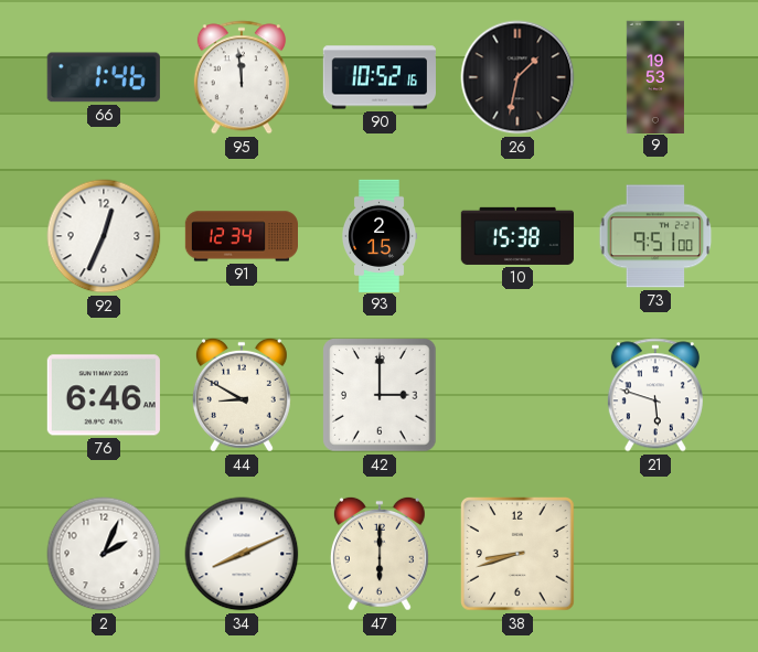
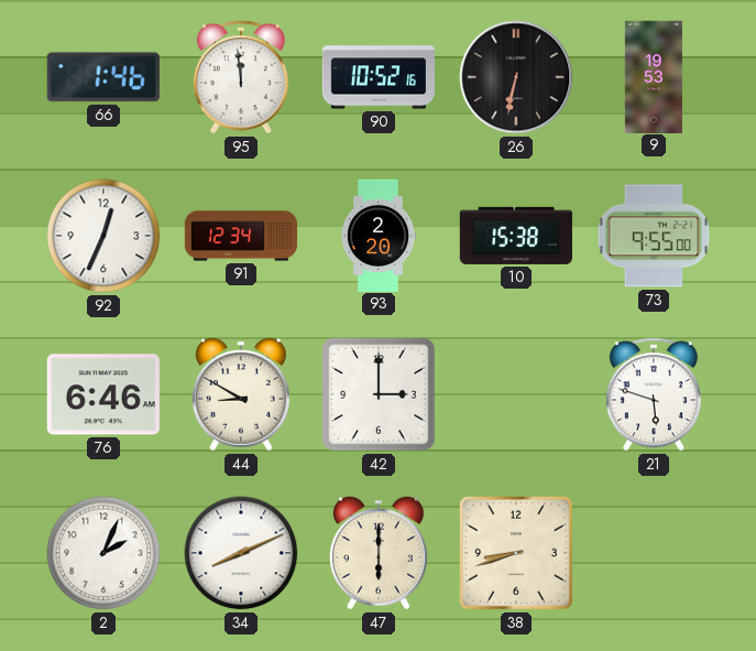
26: 1:32 -> 6:32 (516, 77)
93: 2:15 -> 2:20 (379, 235)
73: 9:51 -> 9:55 (654, 236)
